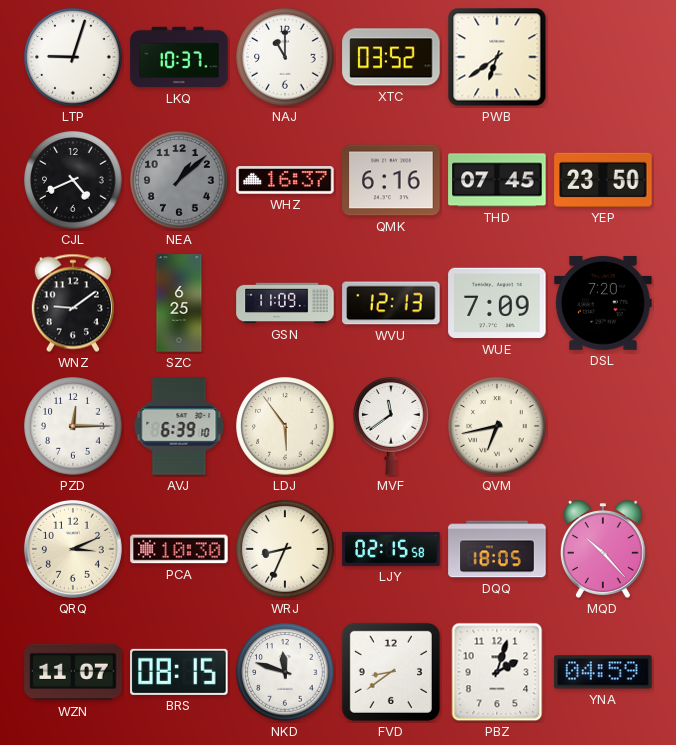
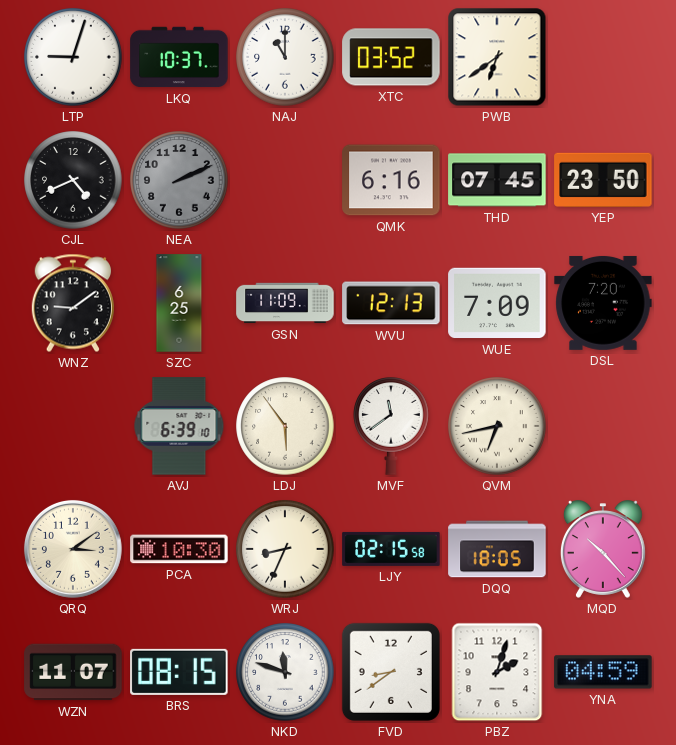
NEA: 1:08 -> 2:11 (179, 180)
WHZ: 16:37 -> none (285, 180)
PZD: 12:15 -> none (73, 426)
QRQ: 3:11 -> 3:09 (73, 549)
